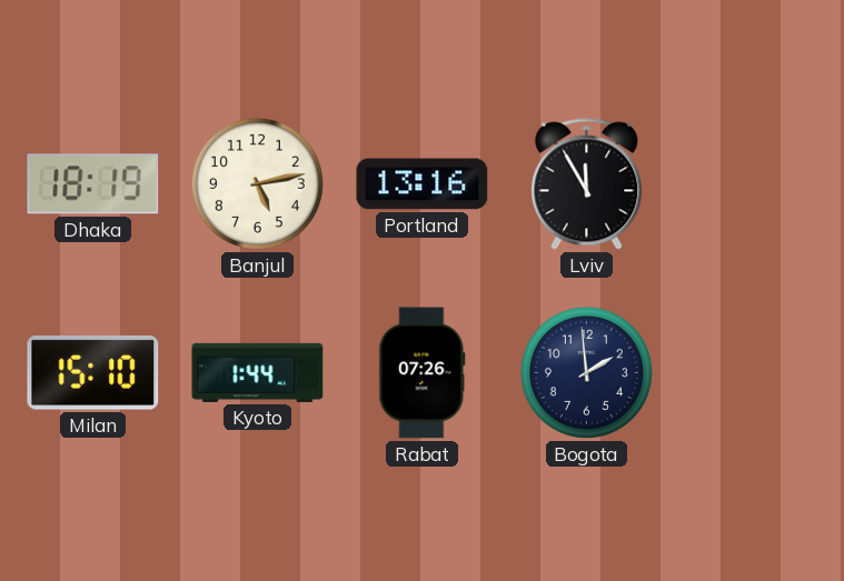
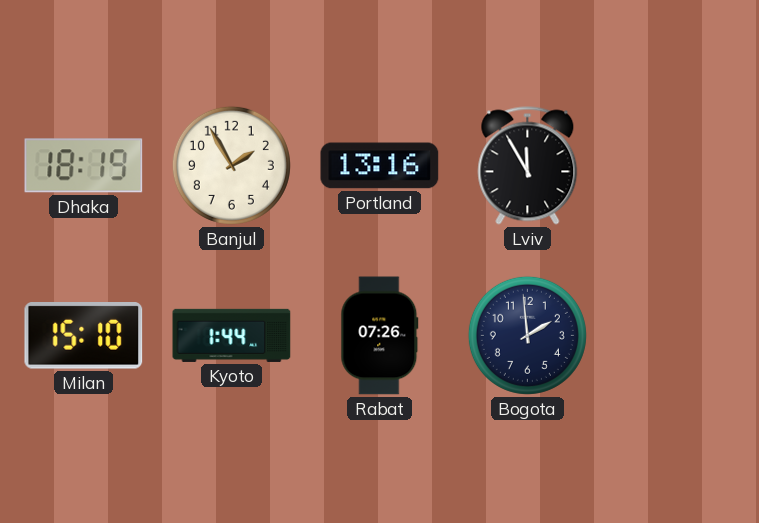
Banjul: 5:13 -> 1:55 (231, 165)
